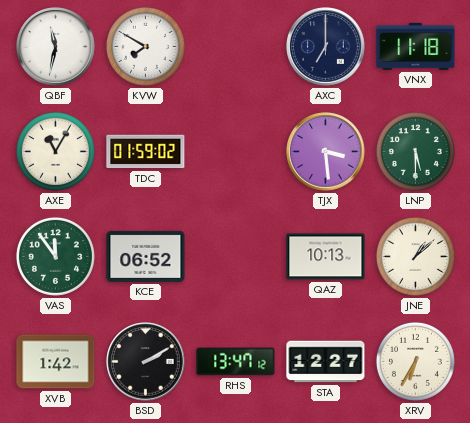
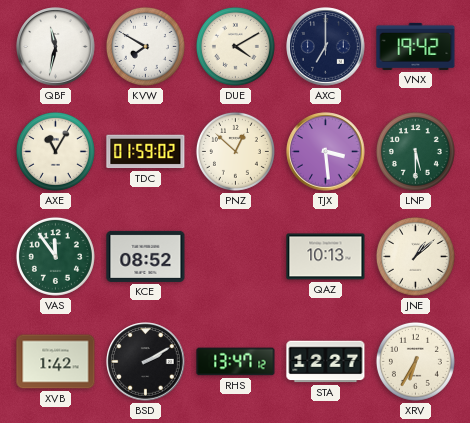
DUE: none -> 4:10 (235, 46)
VNX: 11:18 -> 19:42 (416, 46)
PNZ: none -> 12:52 (235, 151)
KCE: 06:52 -> 08:52 (146, 256)
